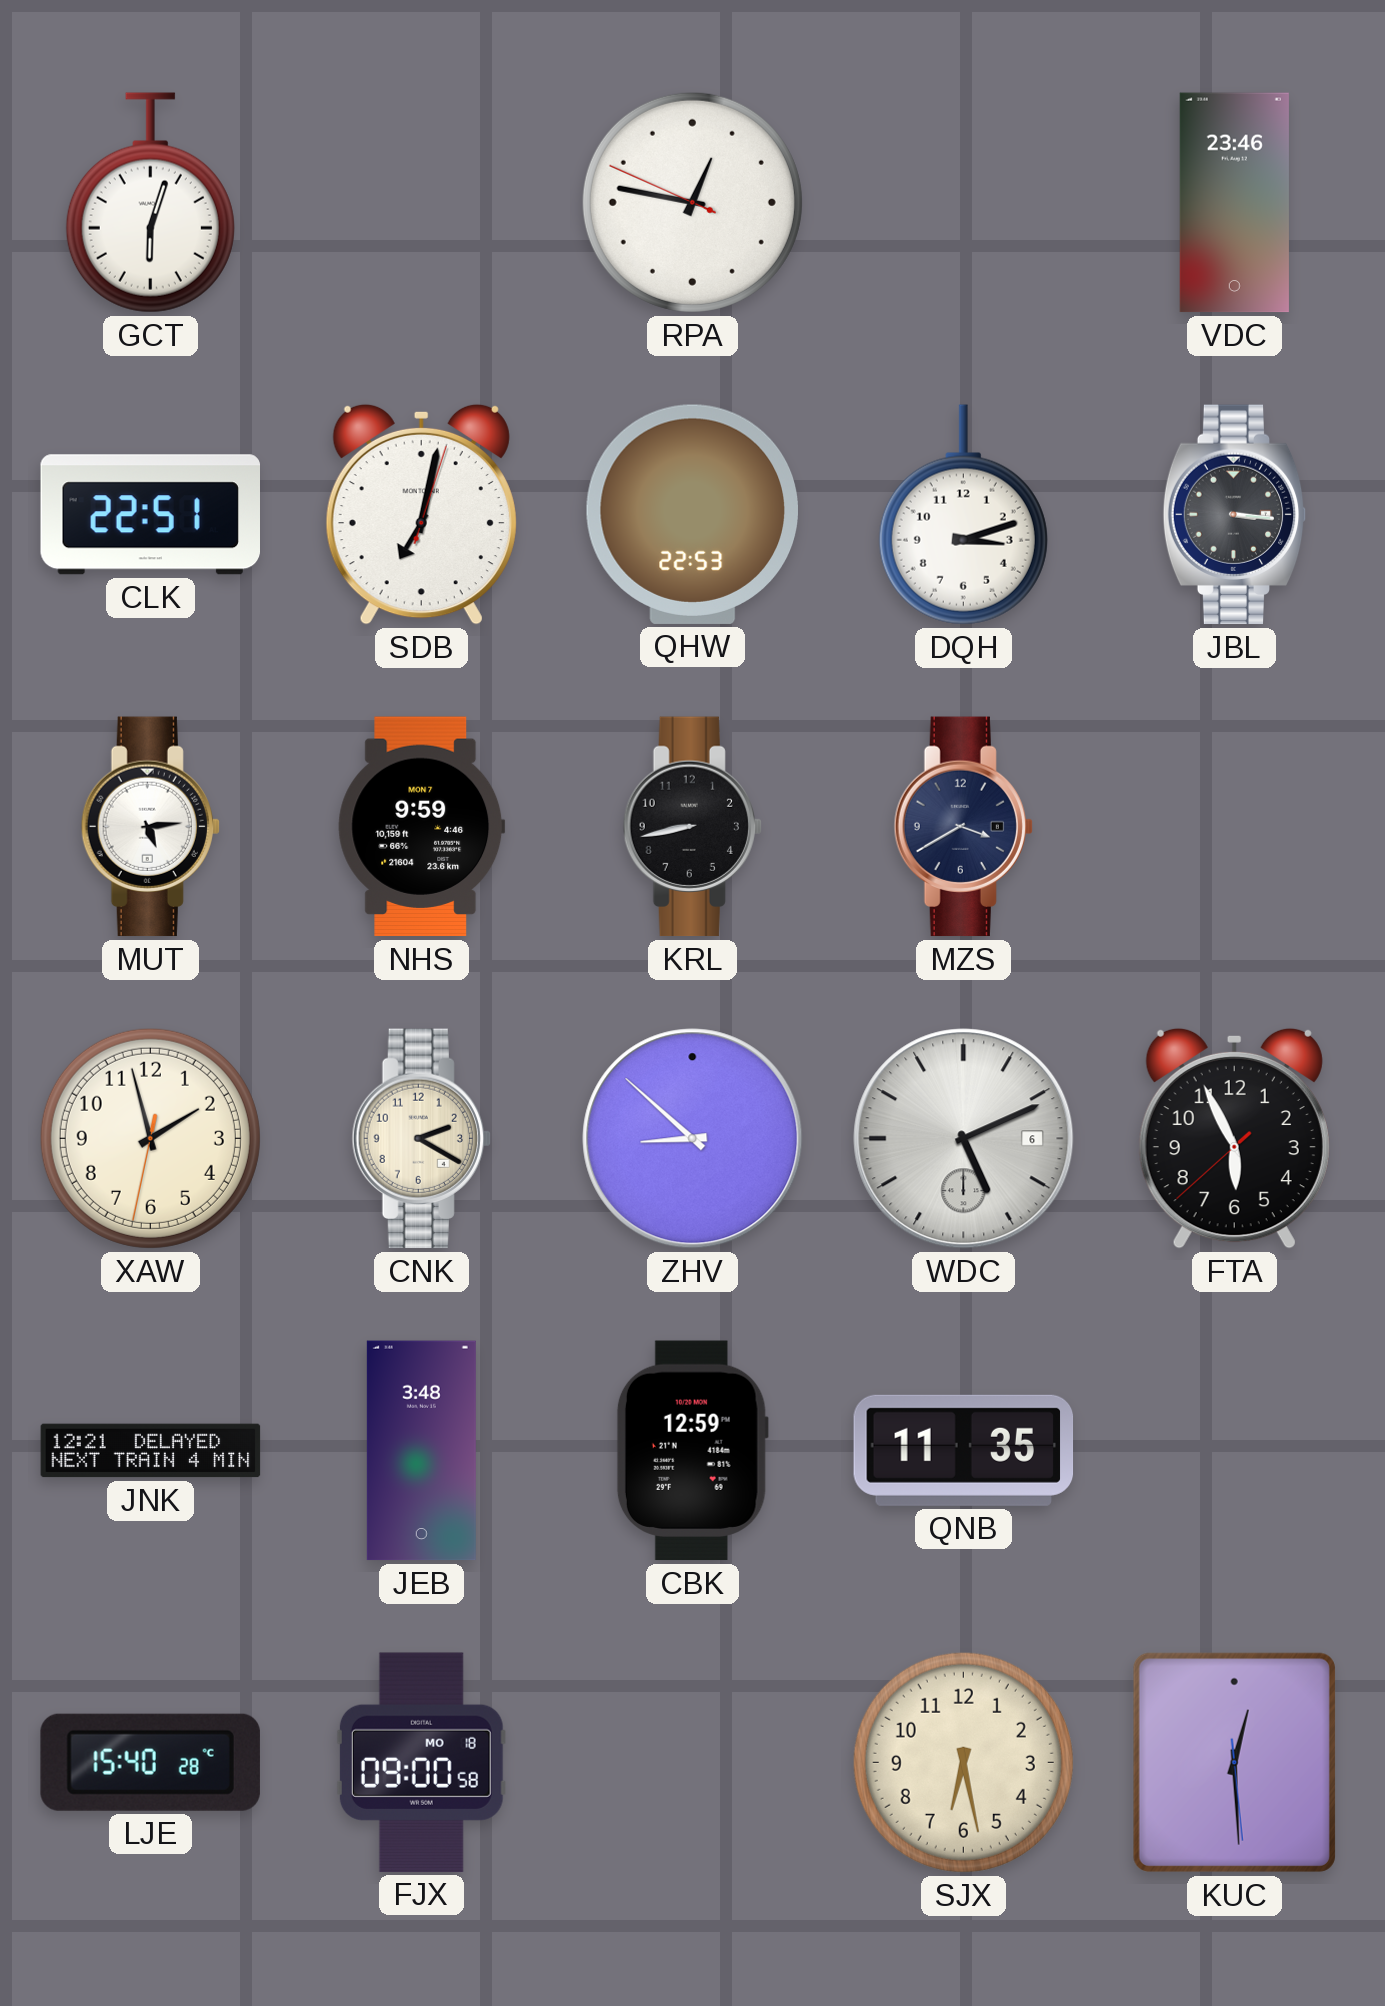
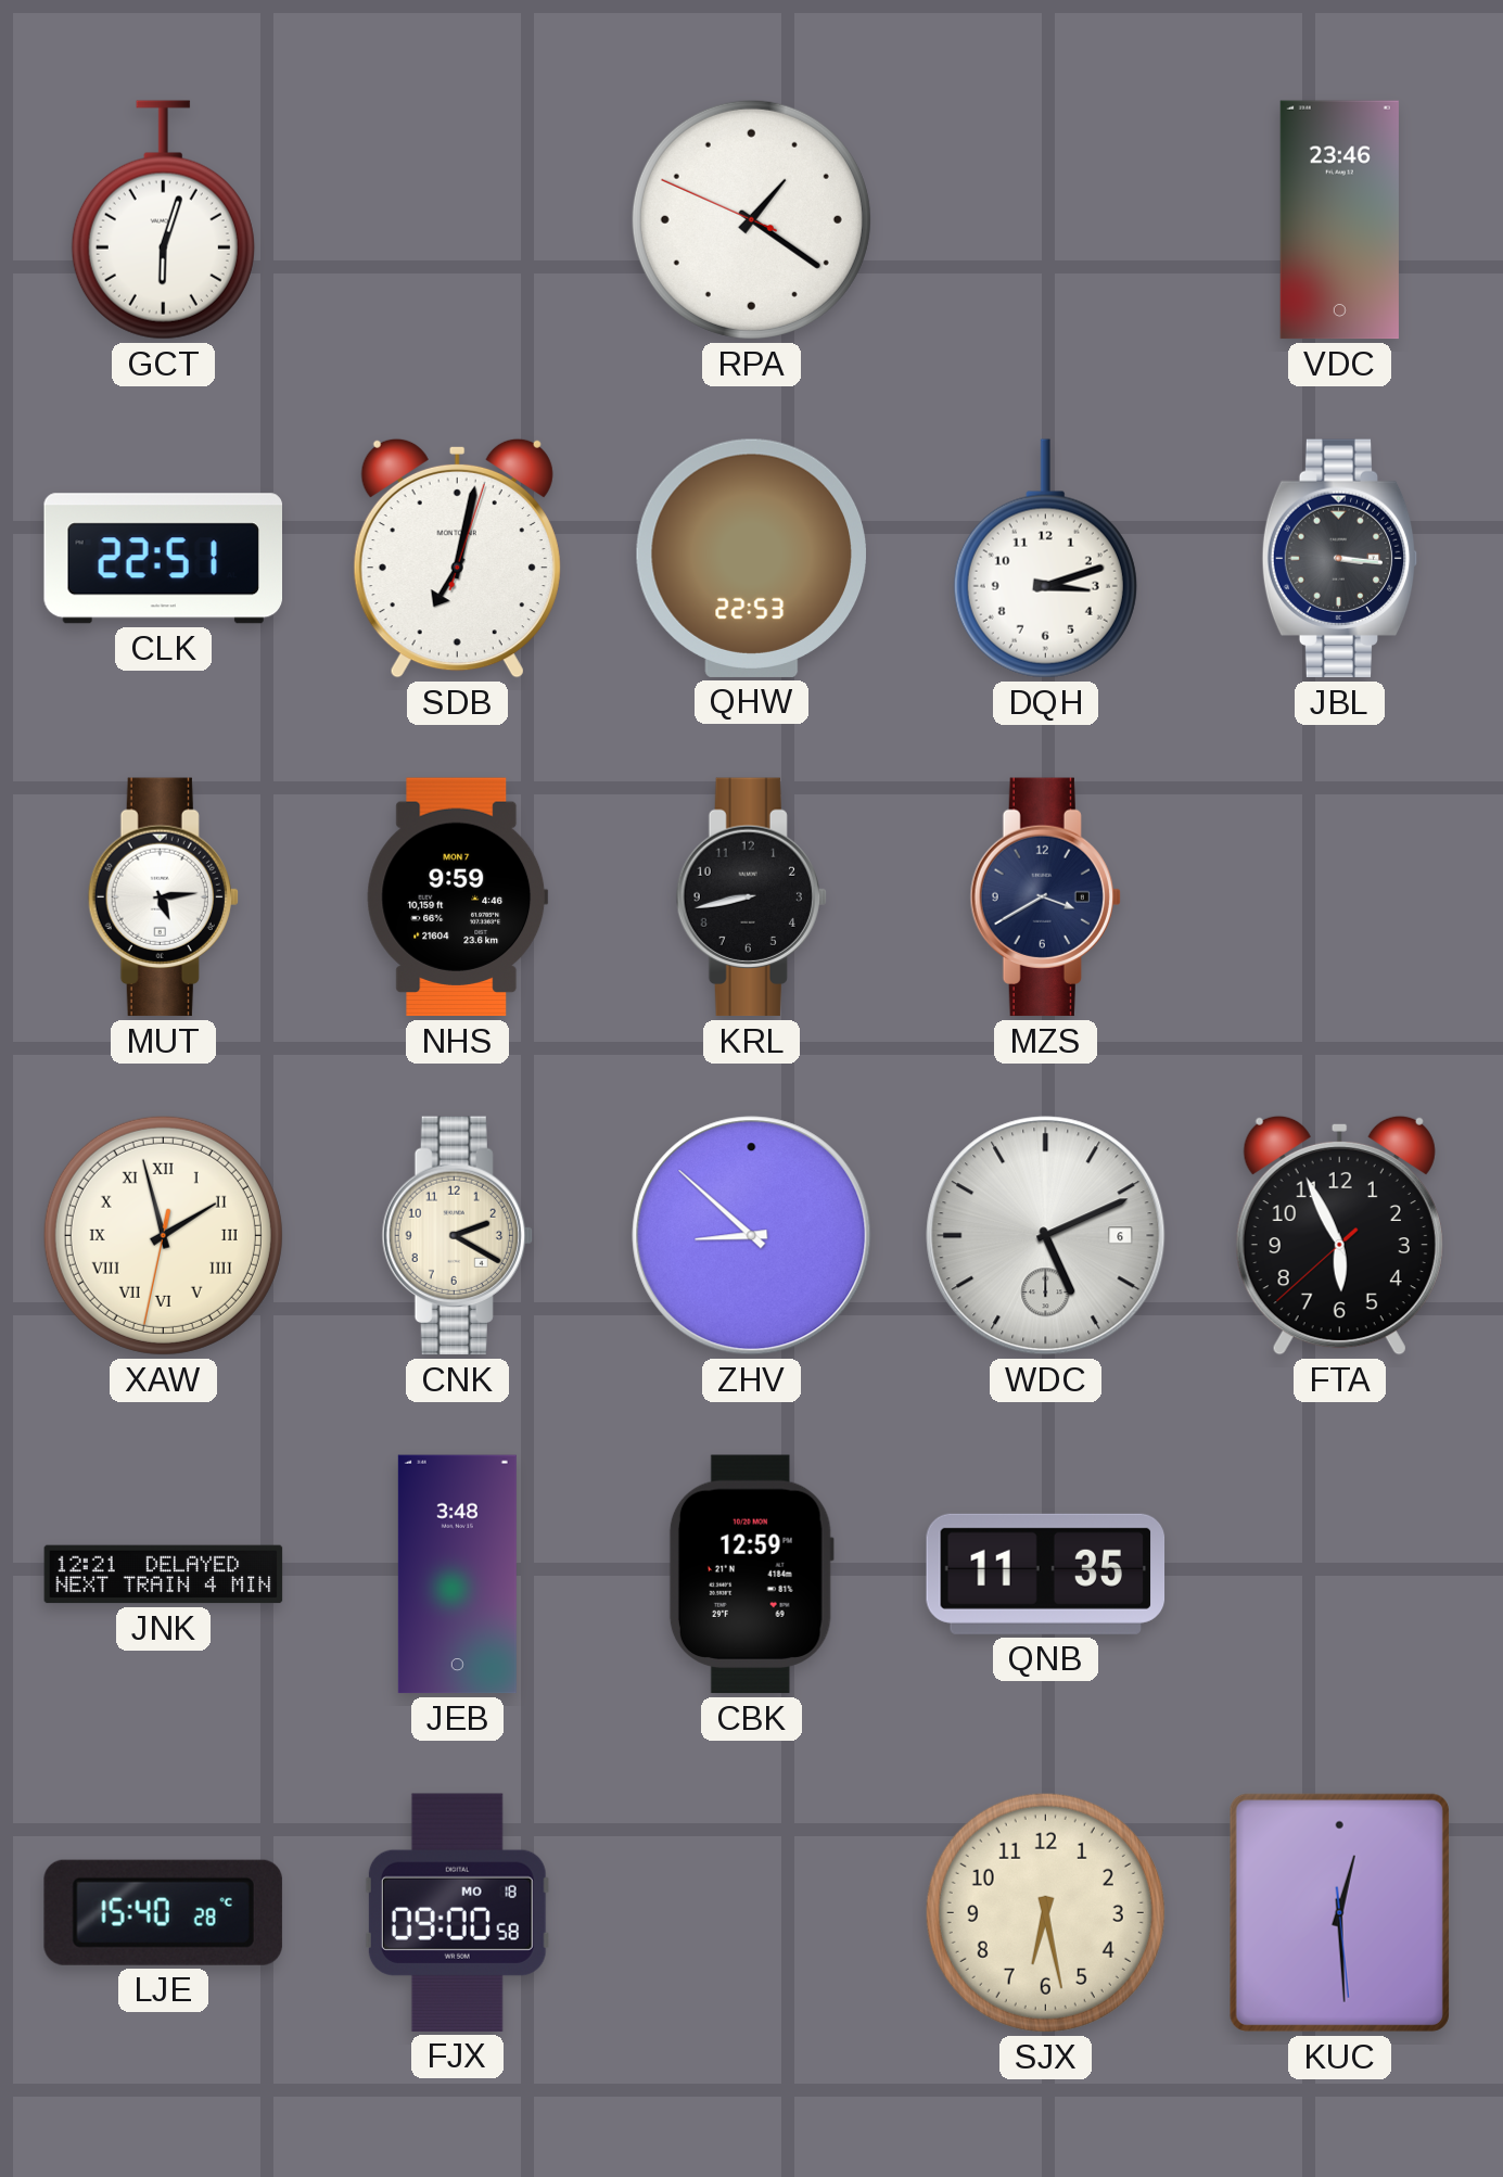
RPA: 12:46 -> 1:20 (751, 219)
XAW numerals: Arabic -> Roman (163, 1235)
